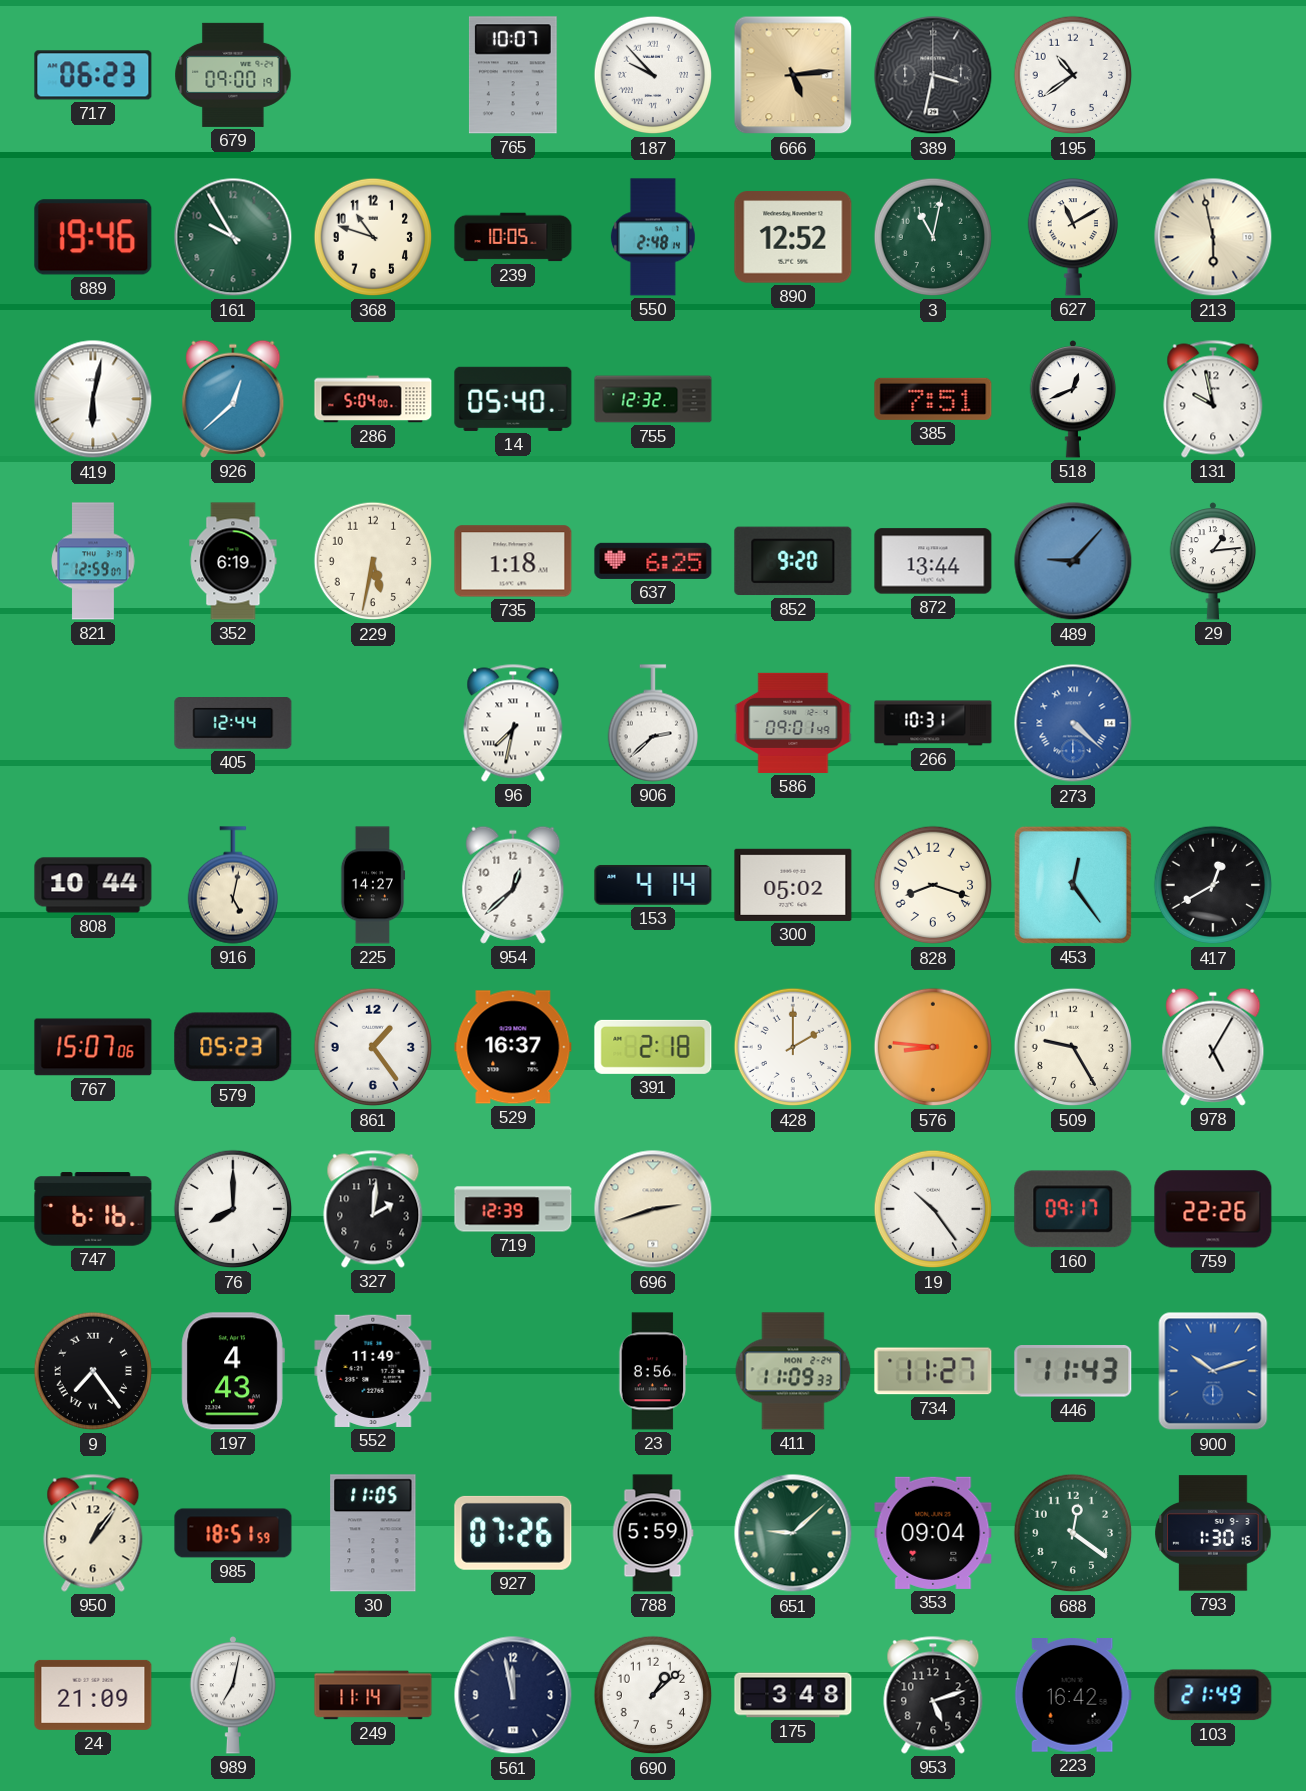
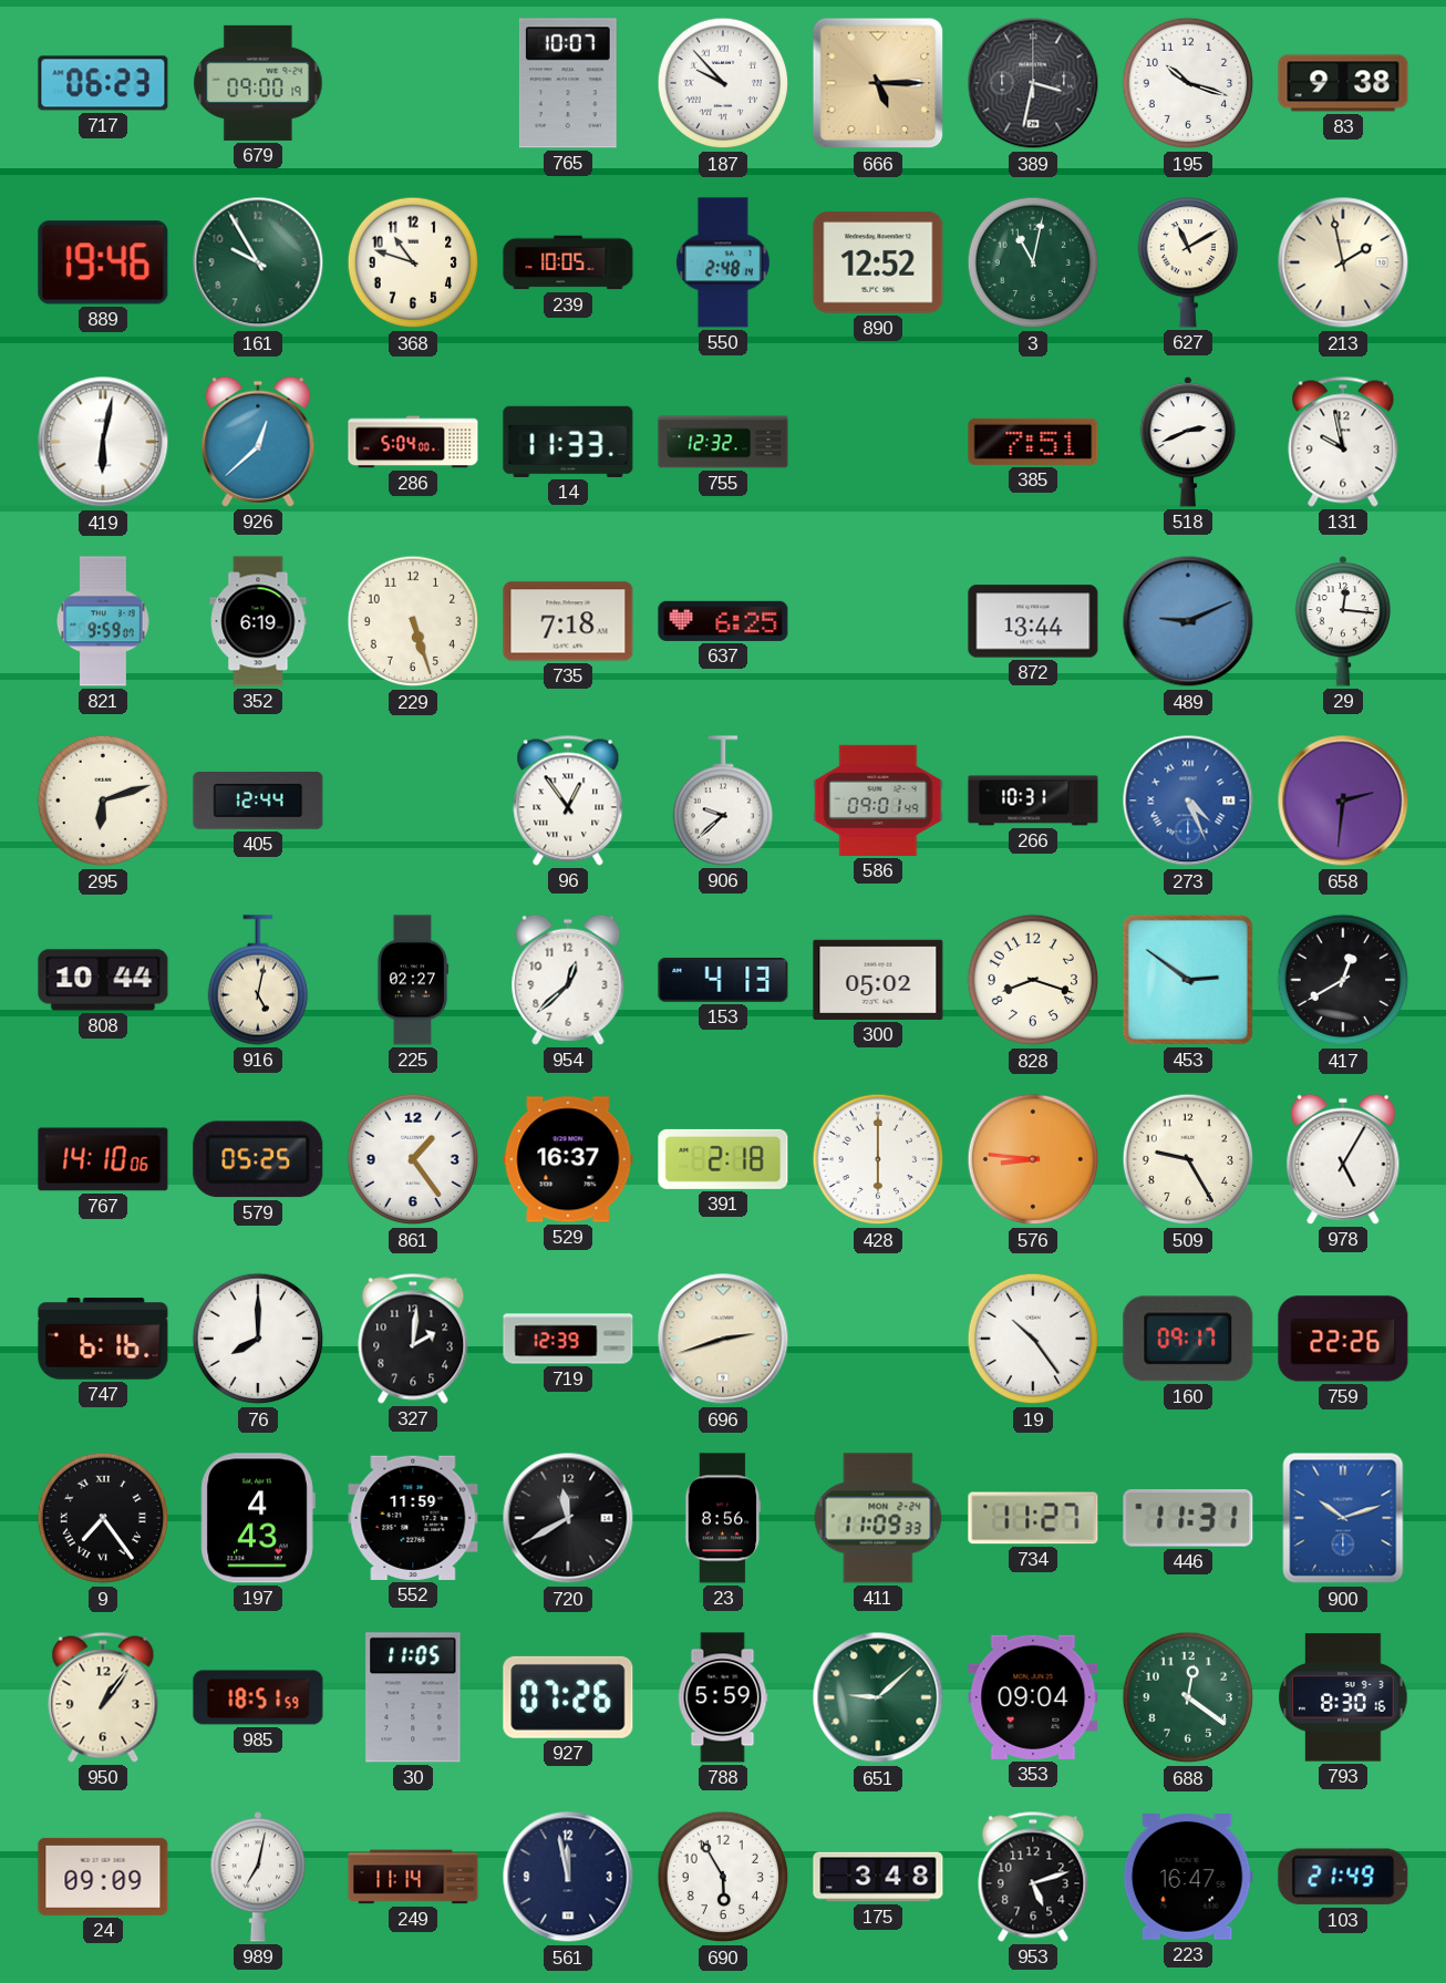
666: 5:14 -> 5:15 (878, 83)
195: 10:39 -> 10:18 (1188, 83)
83: none -> 9:38 (1343, 83)
213: 5:58 -> 1:58 (1343, 262)
14: 05:40 -> 11:33 (568, 442)
518: 12:41 -> 2:41 (1188, 442)
821: 12:59 -> 9:59 (103, 621)
229: 5:32 -> 5:27 (413, 621)
735: 1:18 -> 7:18 (568, 621)
852: 9:20 -> none (793, 561)
489: 9:07 -> 9:11 (1188, 621)
29: 1:14 -> 12:16 (1343, 621)
295: none -> 6:12 (103, 801)
96: 7:32 -> 12:54 (568, 801)
906: 2:38 -> 9:38 (722, 801)
273: 4:22 -> 4:26 (1188, 801)
658: none -> 2:31 (1343, 801)
225: 14:27 -> 02:27 (413, 980)
153: 4:14 -> 4:13 (723, 980)
453: 12:24 -> 2:51 (1188, 980)
767: 15:07 -> 14:10 (103, 1159)
579: 05:23 -> 05:25 (258, 1159)
428: 2:00 -> 6:00 (878, 1159)
552: 11:49 -> 11:59 (413, 1518)
720: none -> 11:40 (568, 1518)
446: 11:43 -> 11:31 (1188, 1518)
793: 1:30 -> 8:30 (1343, 1697)
24: 21:09 -> 09:09 (103, 1877)
690: 1:08 -> 5:55 (723, 1877)
223: 16:42 -> 16:47 (1188, 1878)
